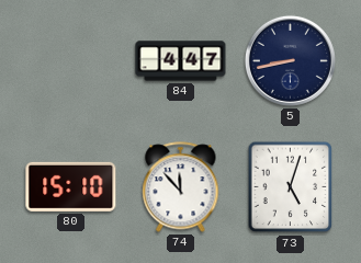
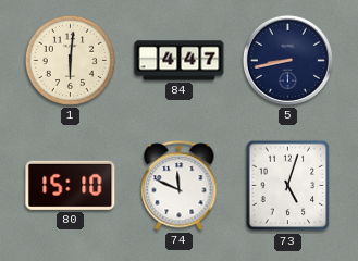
1: none -> 6:01 (70, 60)
74: 11:53 -> 11:49 (180, 186)
